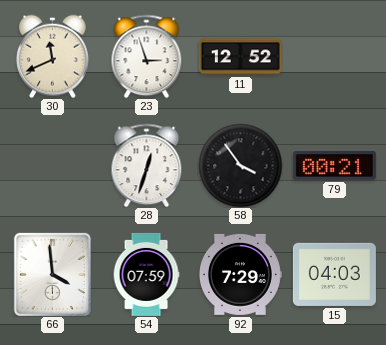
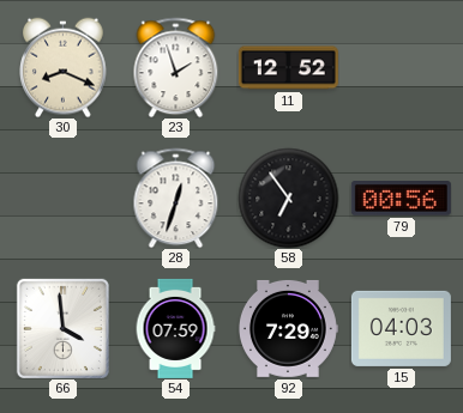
30: 11:41 -> 8:19 (64, 67)
23: 2:57 -> 1:57 (176, 67)
58: 3:54 -> 6:54 (288, 198)
79: 00:21 -> 00:56 (401, 199)
